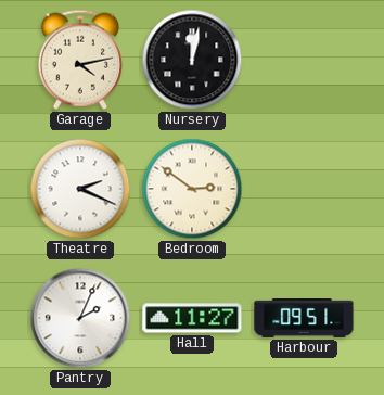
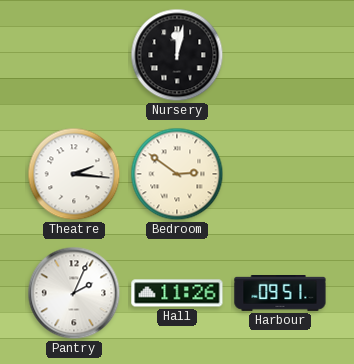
Garage: 4:13 -> none (80, 60)
Theatre: 2:19 -> 2:16 (74, 174)
Hall: 11:27 -> 11:26 (177, 293)
